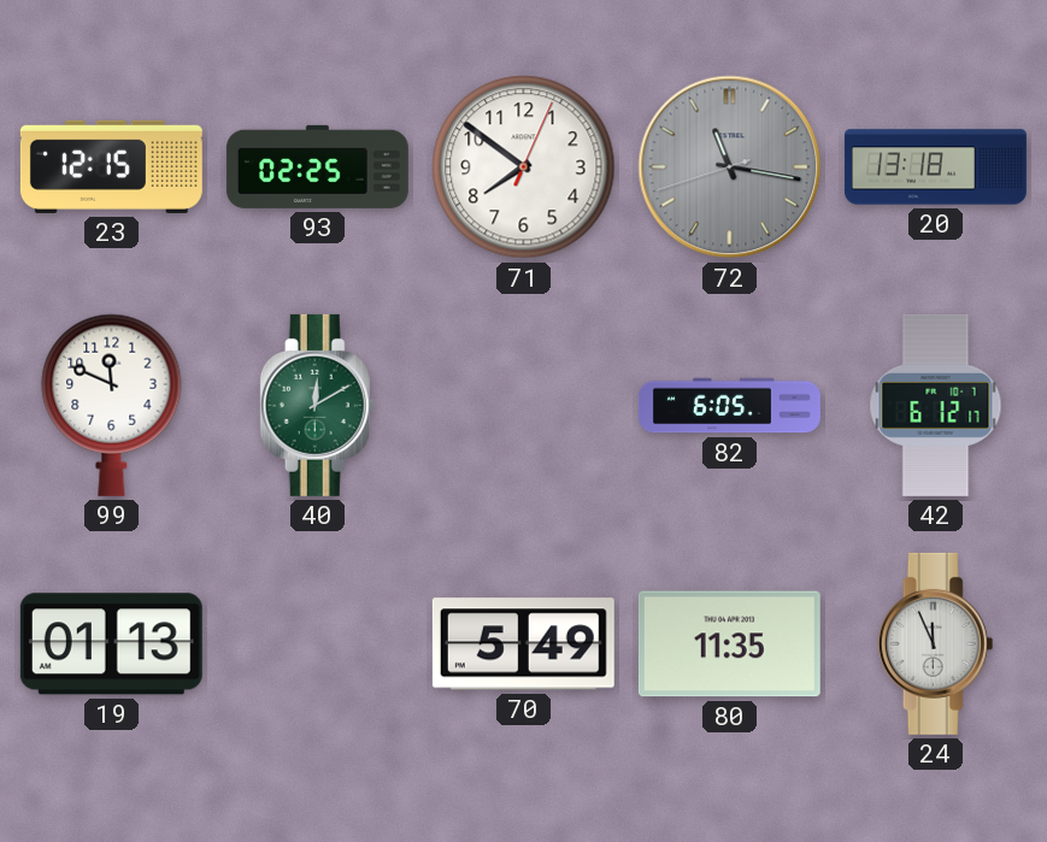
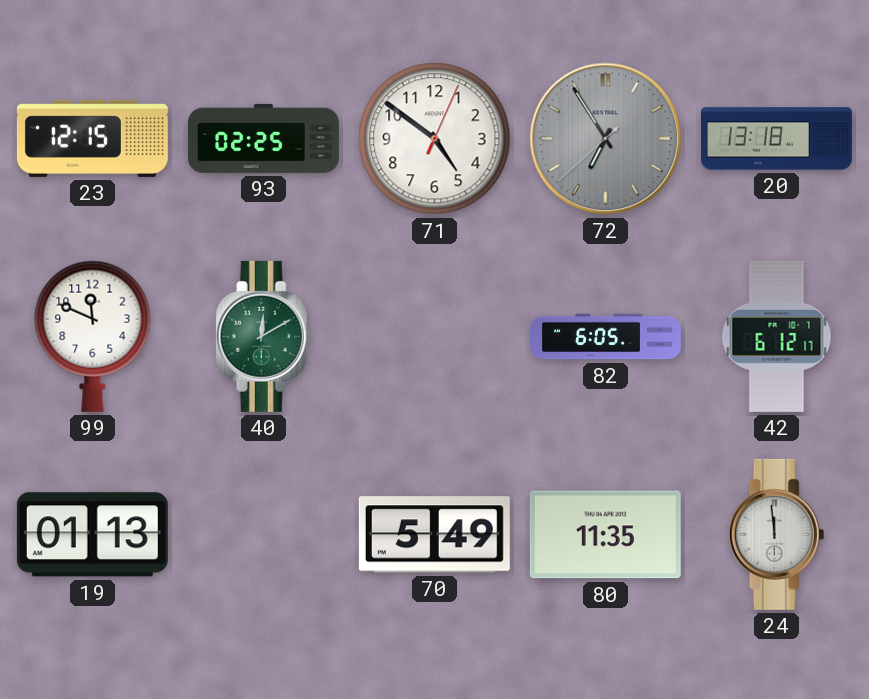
71: 7:51 -> 4:51 (435, 139)
72: 11:16 -> 6:54 (606, 139)
24: 11:56 -> 11:59 (777, 534)
